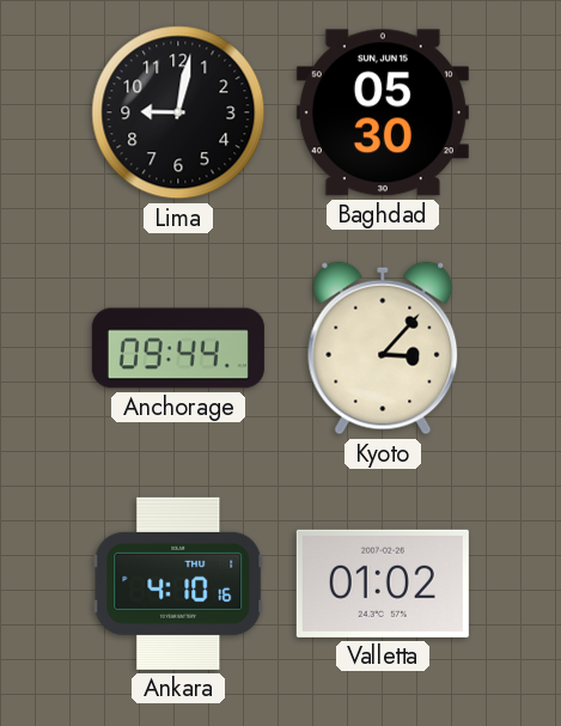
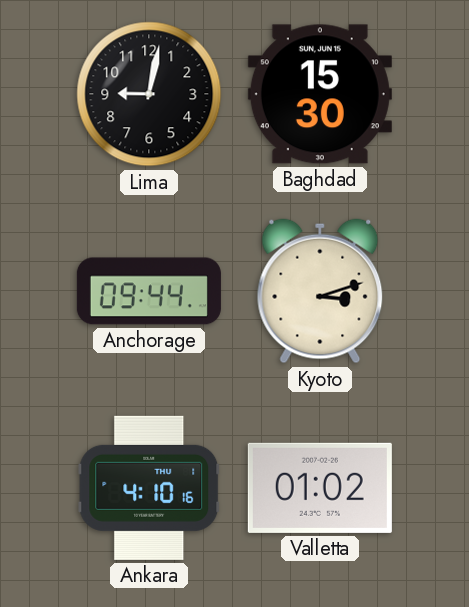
Baghdad: 05:30 -> 15:30 (320, 94)
Kyoto: 3:07 -> 3:12 (320, 291)
